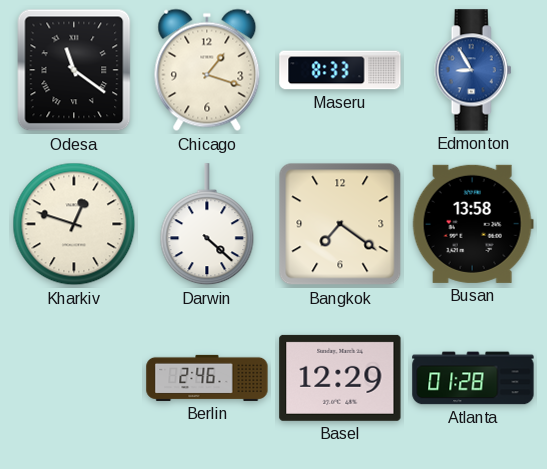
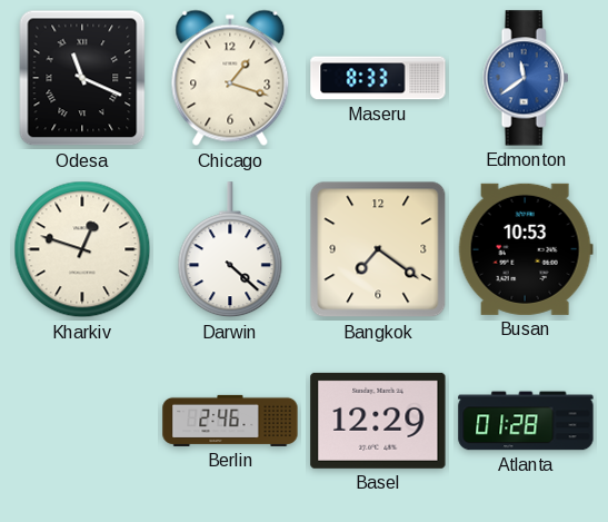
Odesa: 11:21 -> 11:19 (82, 78)
Edmonton: 8:55 -> 11:39 (526, 78)
Busan: 13:58 -> 10:53 (526, 249)
